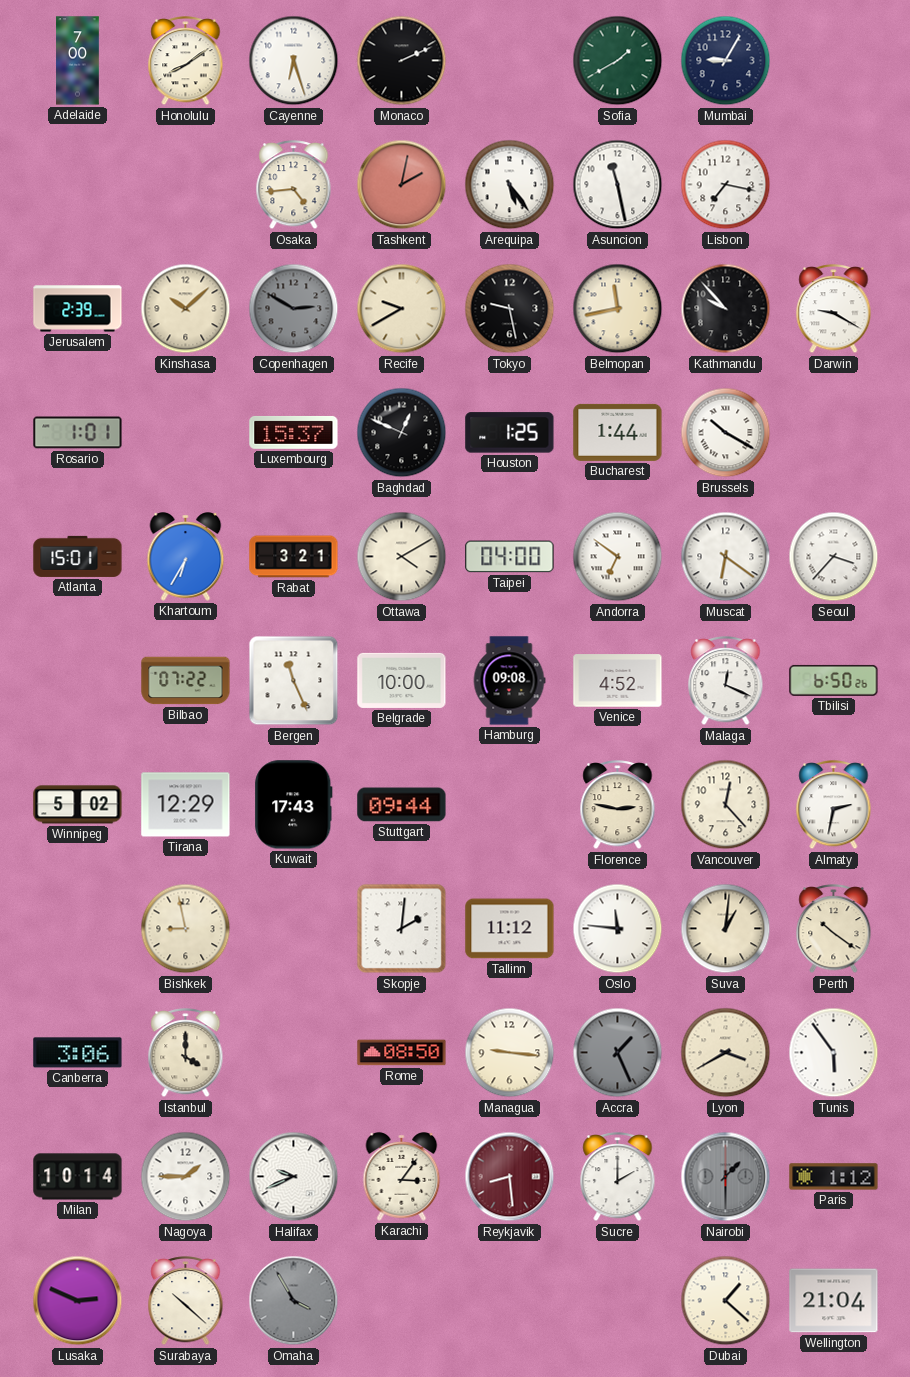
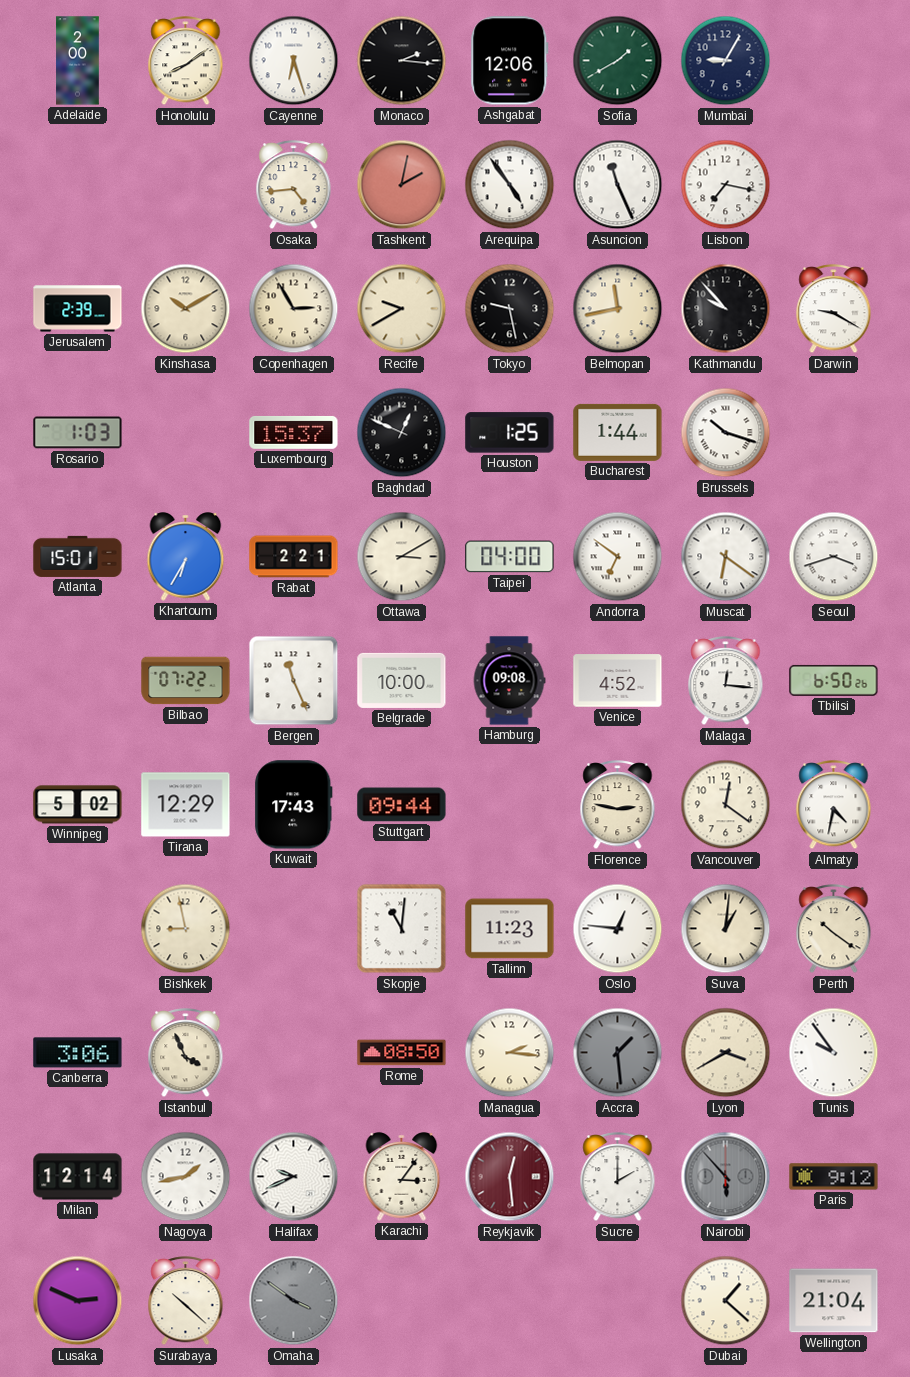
Adelaide: 7:00 -> 2:00 (78, 61)
Monaco: 2:11 -> 2:16 (402, 61)
Ashgabat: none -> 12:06 (510, 61)
Arequipa: 5:24 -> 4:54 (510, 185)
Asuncion: 11:28 -> 11:26 (618, 185)
Kinshasa: 10:08 -> 10:10 (186, 309)
Copenhagen: 2:50 -> 2:55 (294, 309)
Copenhagen dial: grey -> cream (294, 309)
Rosario: 1:01 -> 1:03 (78, 433)
Brussels: 10:20 -> 10:18 (726, 433)
Rabat: 3:21 -> 2:21 (294, 557)
Ottawa: 4:10 -> 3:10 (402, 557)
Seoul: 3:37 -> 3:42 (834, 557)
Malaga: 12:19 -> 12:16 (726, 681)
Vancouver: 12:23 -> 12:21 (726, 805)
Almaty: 2:32 -> 4:32 (834, 805)
Skopje: 2:01 -> 11:01 (402, 929)
Tallinn: 11:12 -> 11:23 (510, 929)
Oslo: 11:46 -> 12:46 (618, 929)
Istanbul: 4:00 -> 3:56 (186, 1053)
Managua: 9:16 -> 2:16 (510, 1053)
Accra: 1:26 -> 1:29 (618, 1053)
Tunis: 5:54 -> 9:54 (834, 1053)
Milan: 10:14 -> 12:14 (78, 1177)
Nagoya: 1:45 -> 1:43 (186, 1177)
Reykjavik: 8:29 -> 12:29 (510, 1177)
Nairobi: 1:30 -> 5:53 (726, 1177)
Paris: 1:12 -> 9:12 (834, 1177)
Omaha: 3:55 -> 3:51 (294, 1301)
